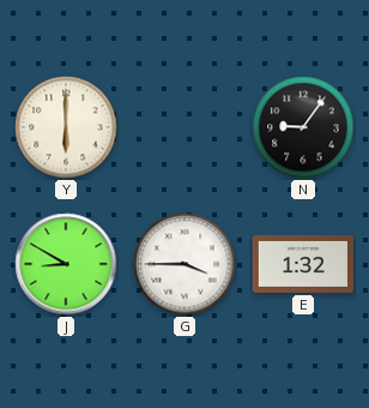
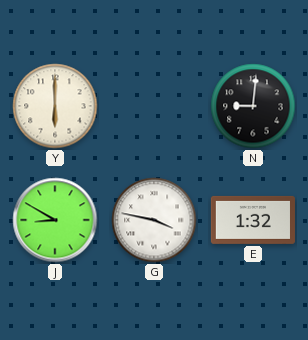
N: 9:06 -> 9:01 (253, 106)
G: 3:45 -> 3:47 (154, 220)
